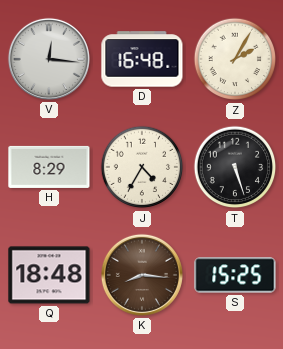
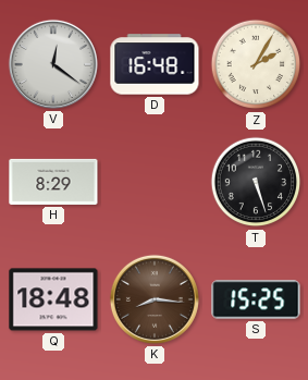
V: 12:16 -> 12:21 (53, 64)
J: 4:35 -> none (142, 167)
